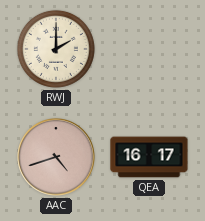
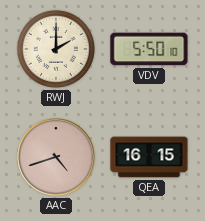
VDV: none -> 5:50 (149, 49)
QEA: 16:17 -> 16:15 (149, 157)
